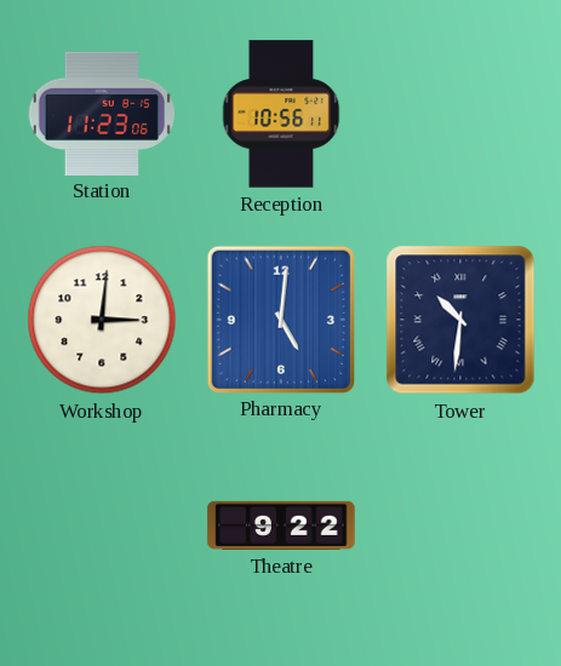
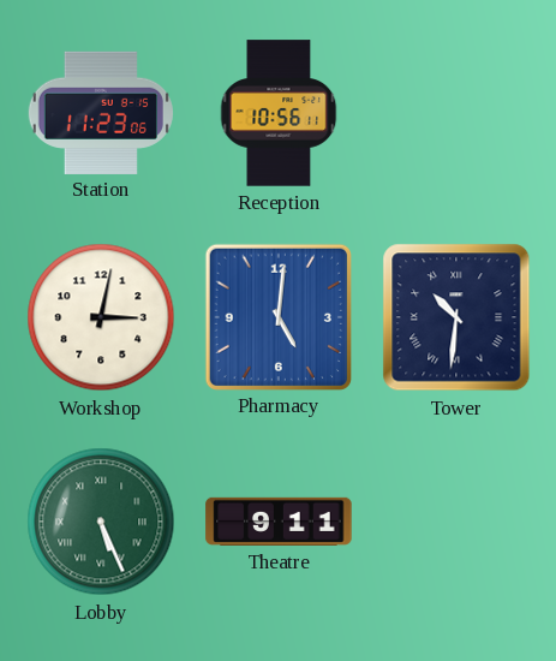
Workshop: 3:01 -> 3:02 (101, 317)
Lobby: none -> 5:26 (101, 522)
Theatre: 9:22 -> 9:11 (279, 522)
